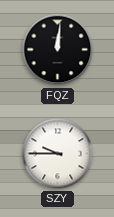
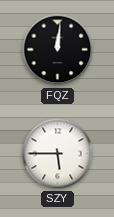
SZY: 9:45 -> 5:45 (58, 154)
